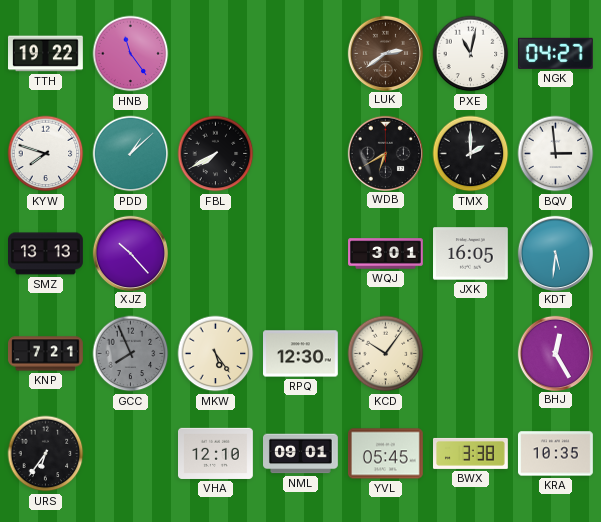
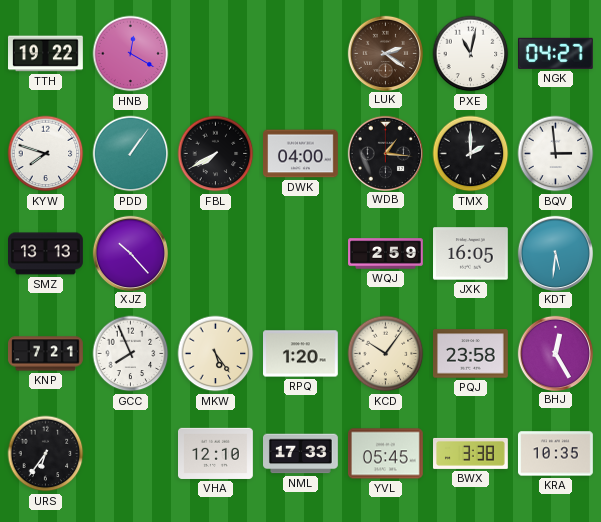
HNB: 11:24 -> 12:20 (131, 54)
LUK: 2:39 -> 2:21 (385, 53)
PDD: 1:08 -> 1:06 (131, 154)
DWK: none -> 04:00 (301, 154)
WDB: 6:40 -> 1:16 (385, 153)
WQJ: 3:01 -> 2:59 (386, 254)
GCC dial: grey -> white (131, 354)
RPQ: 12:30 -> 1:20 (301, 354)
PQJ: none -> 23:58 (471, 354)
NML: 09:01 -> 17:33 (301, 454)
